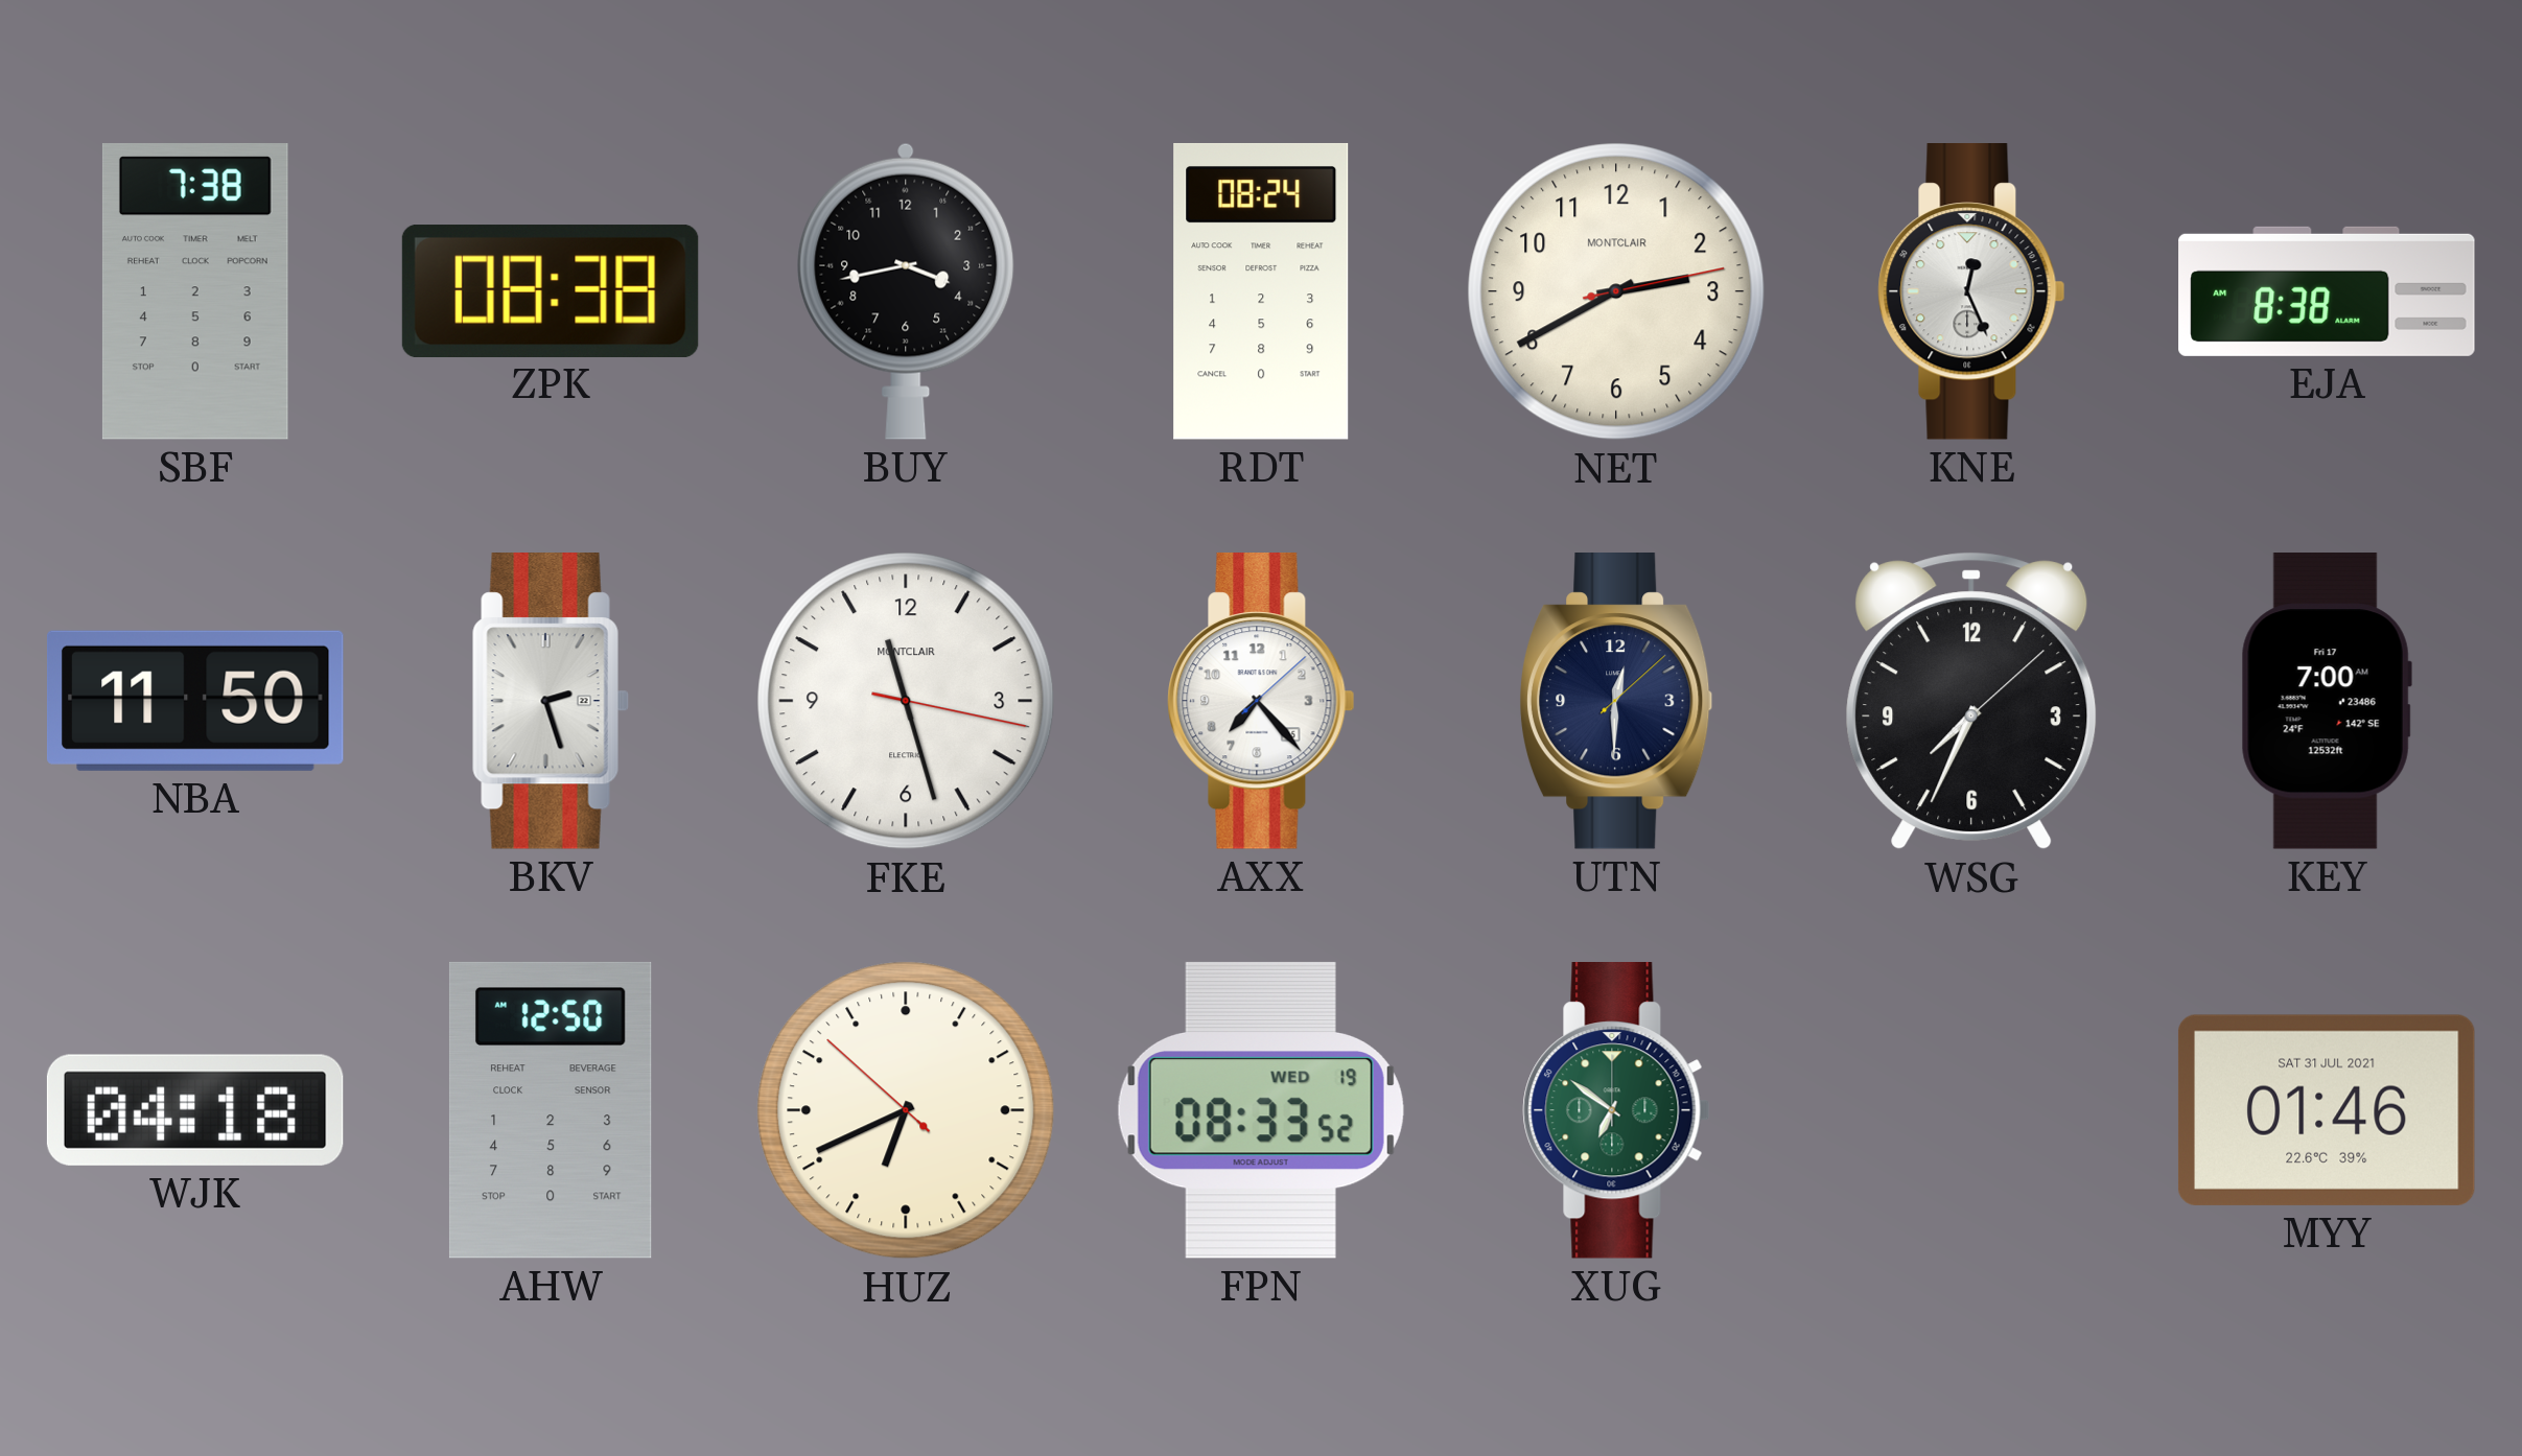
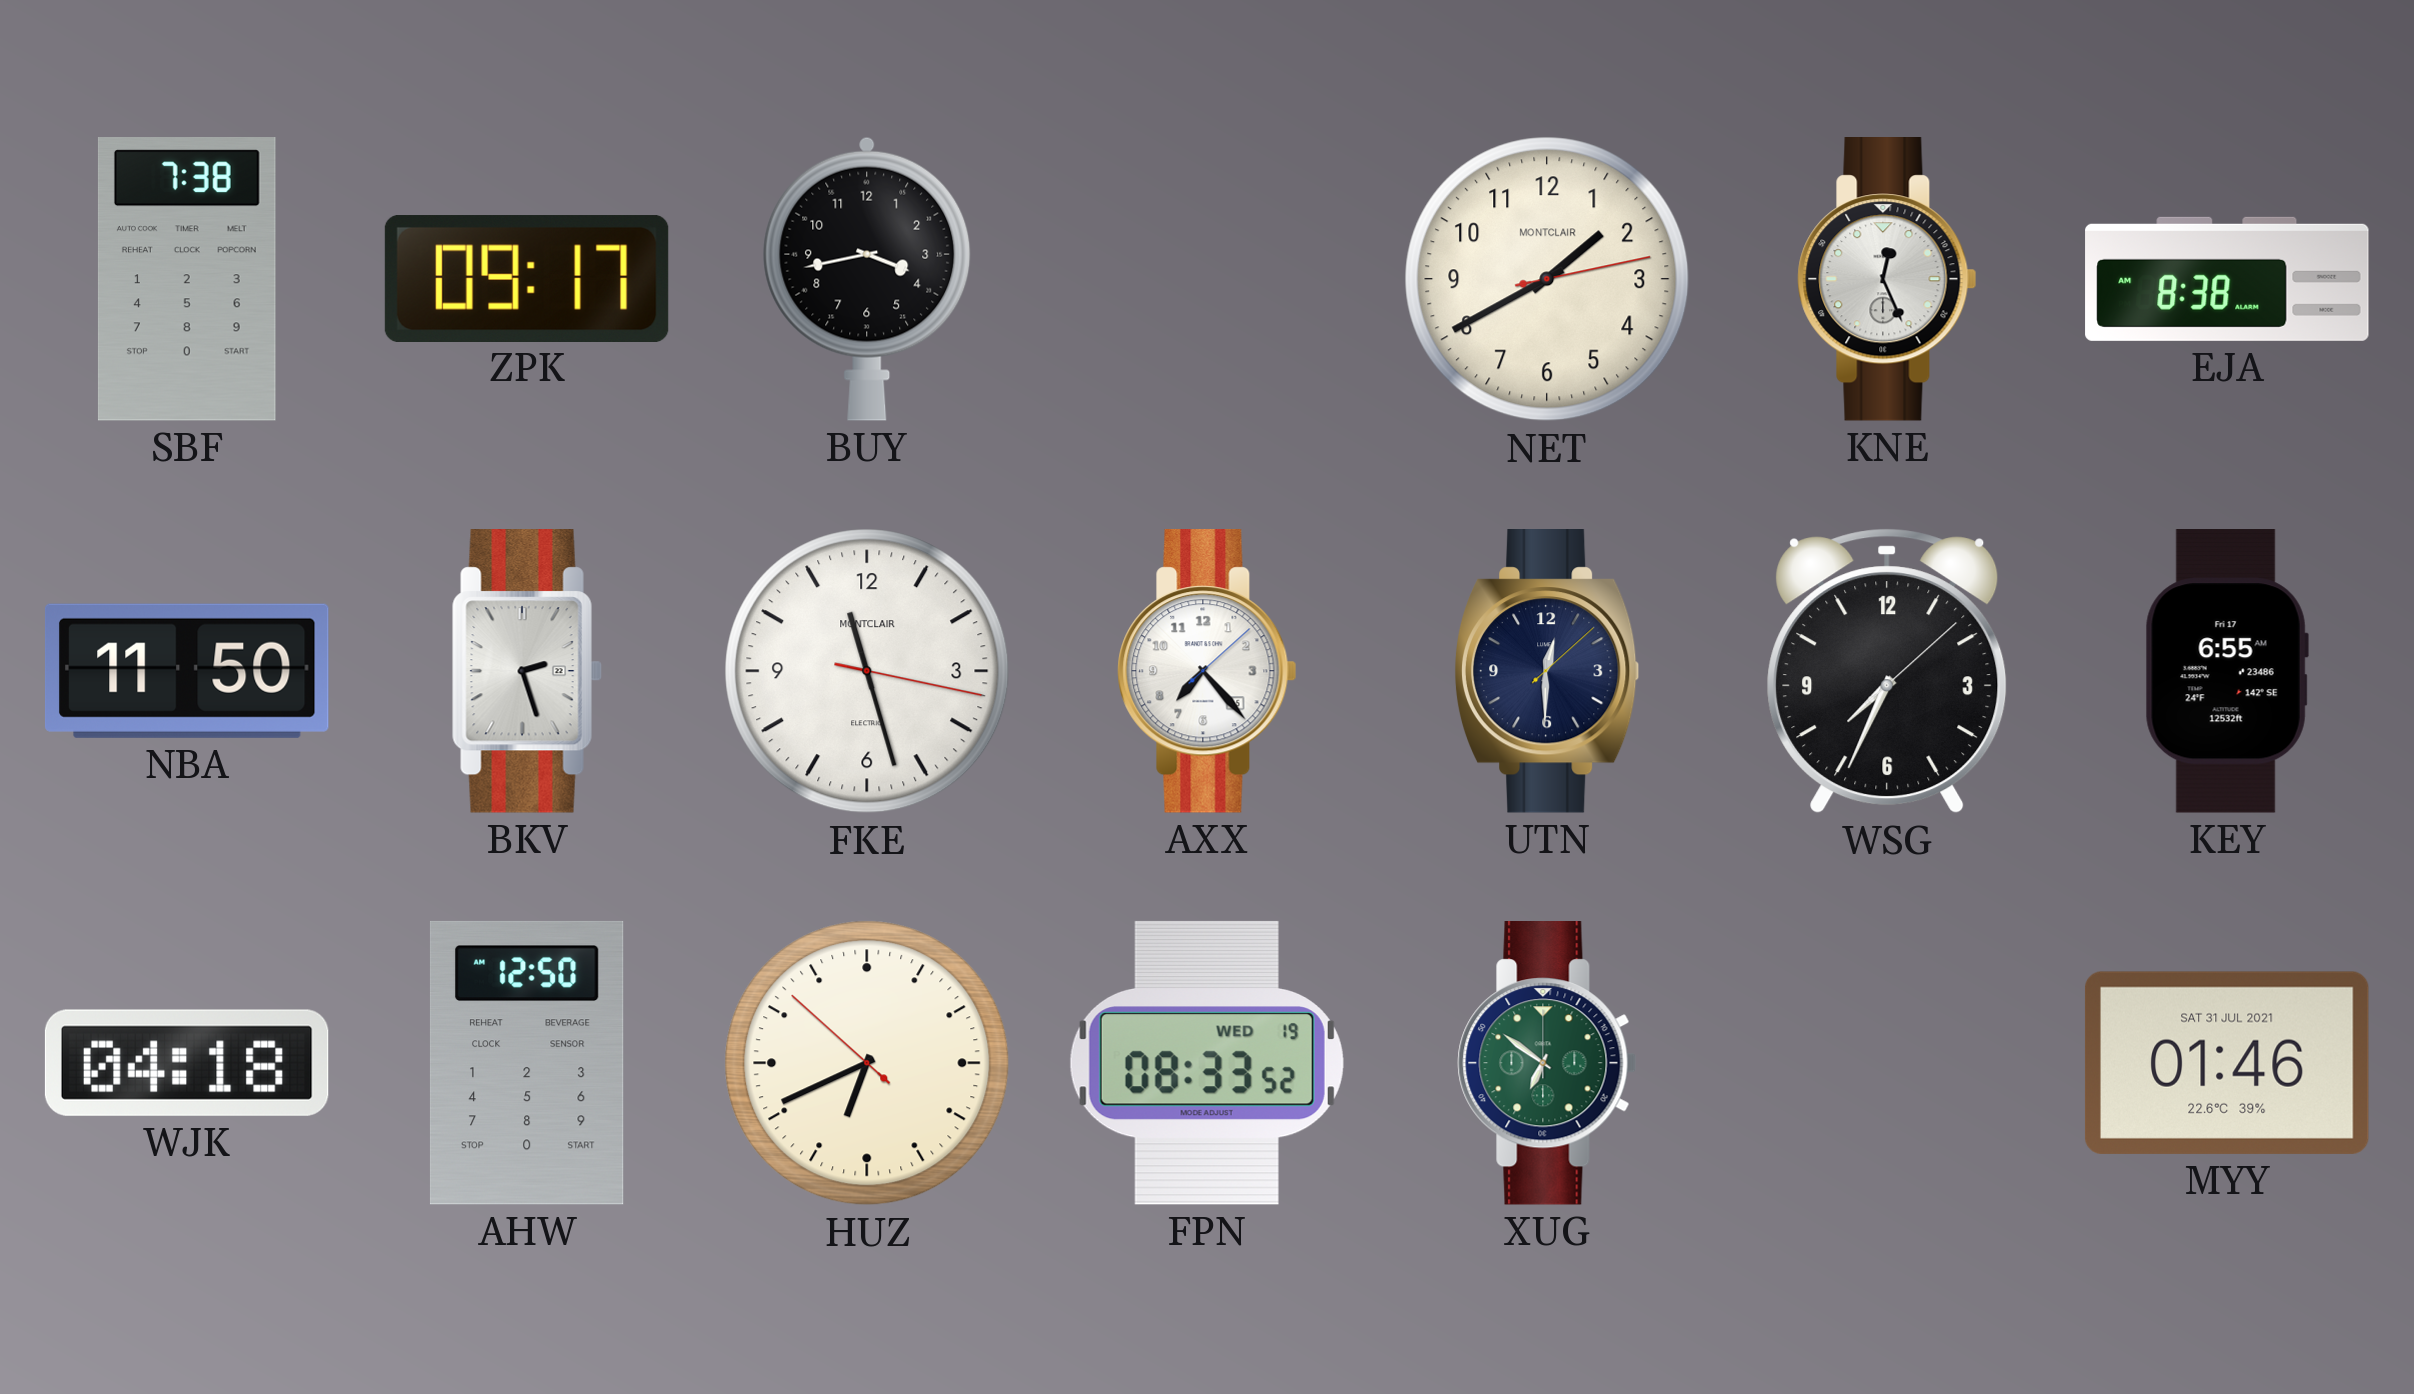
ZPK: 08:38 -> 09:17 (527, 278)
RDT: 08:24 -> none (1261, 291)
NET: 2:40 -> 1:40 (1547, 279)
KEY: 7:00 -> 6:55 (2227, 671)
